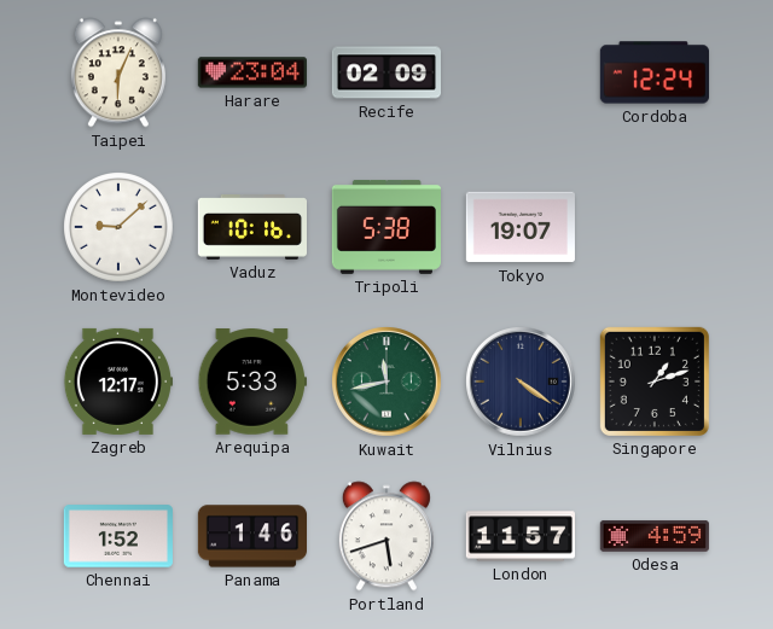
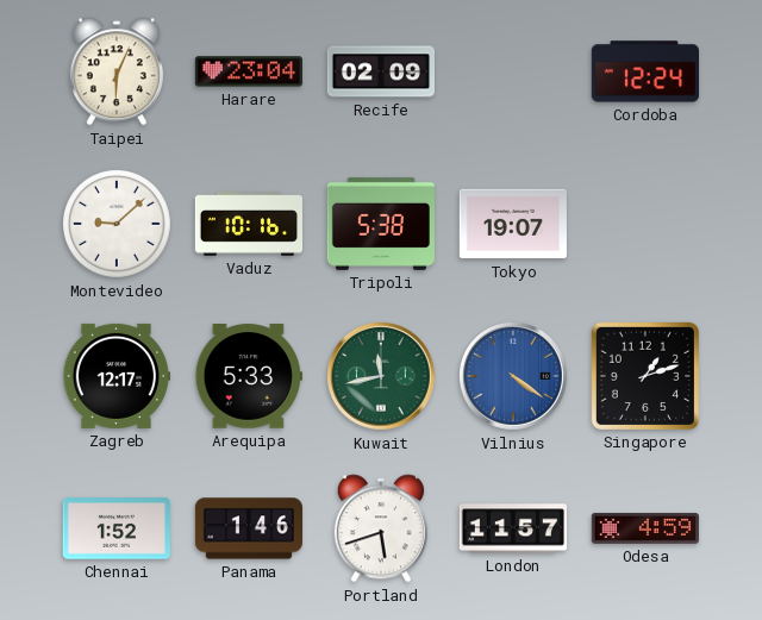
Vilnius dial: navy -> blue (514, 377)
